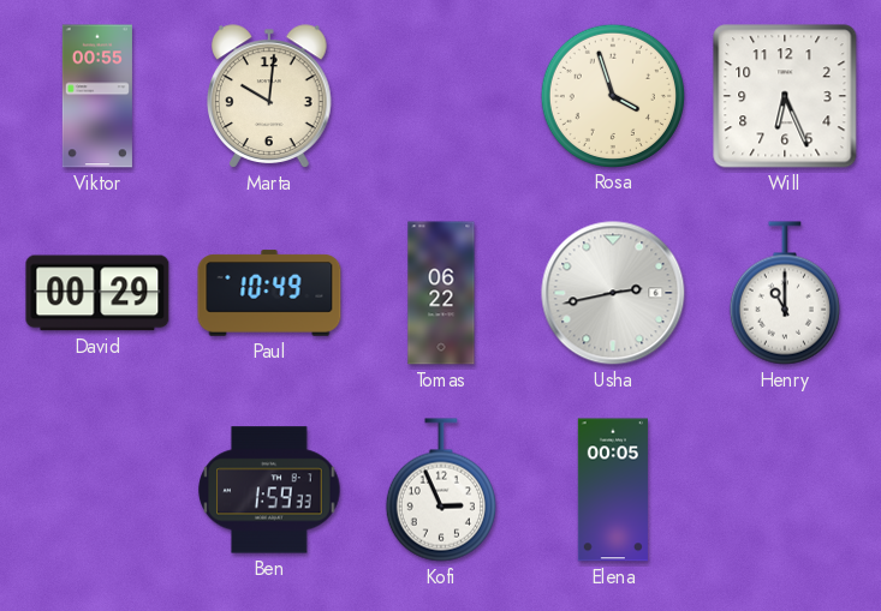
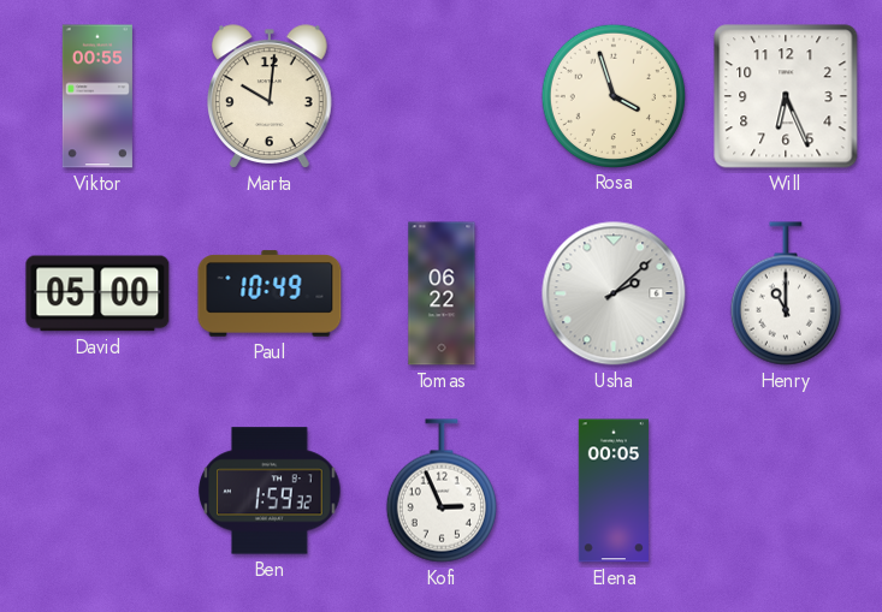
David: 00:29 -> 05:00 (97, 293)
Usha: 2:43 -> 2:08 (614, 293)
Ben: 1:59:33 -> 1:59:32 (270, 491)
